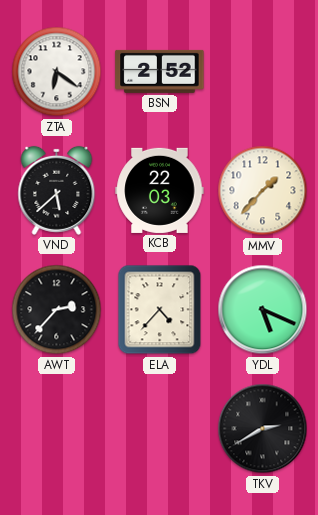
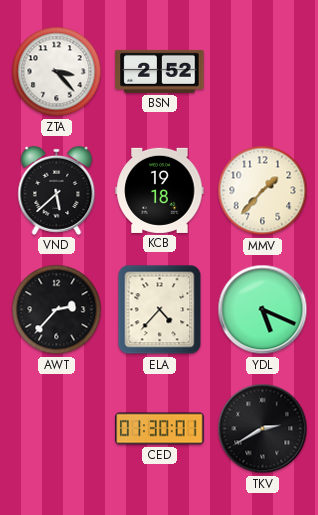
ZTA: 6:21 -> 3:23 (57, 72)
KCB: 22:03 -> 19:18 (160, 190)
CED: none -> 01:30 (160, 429)
